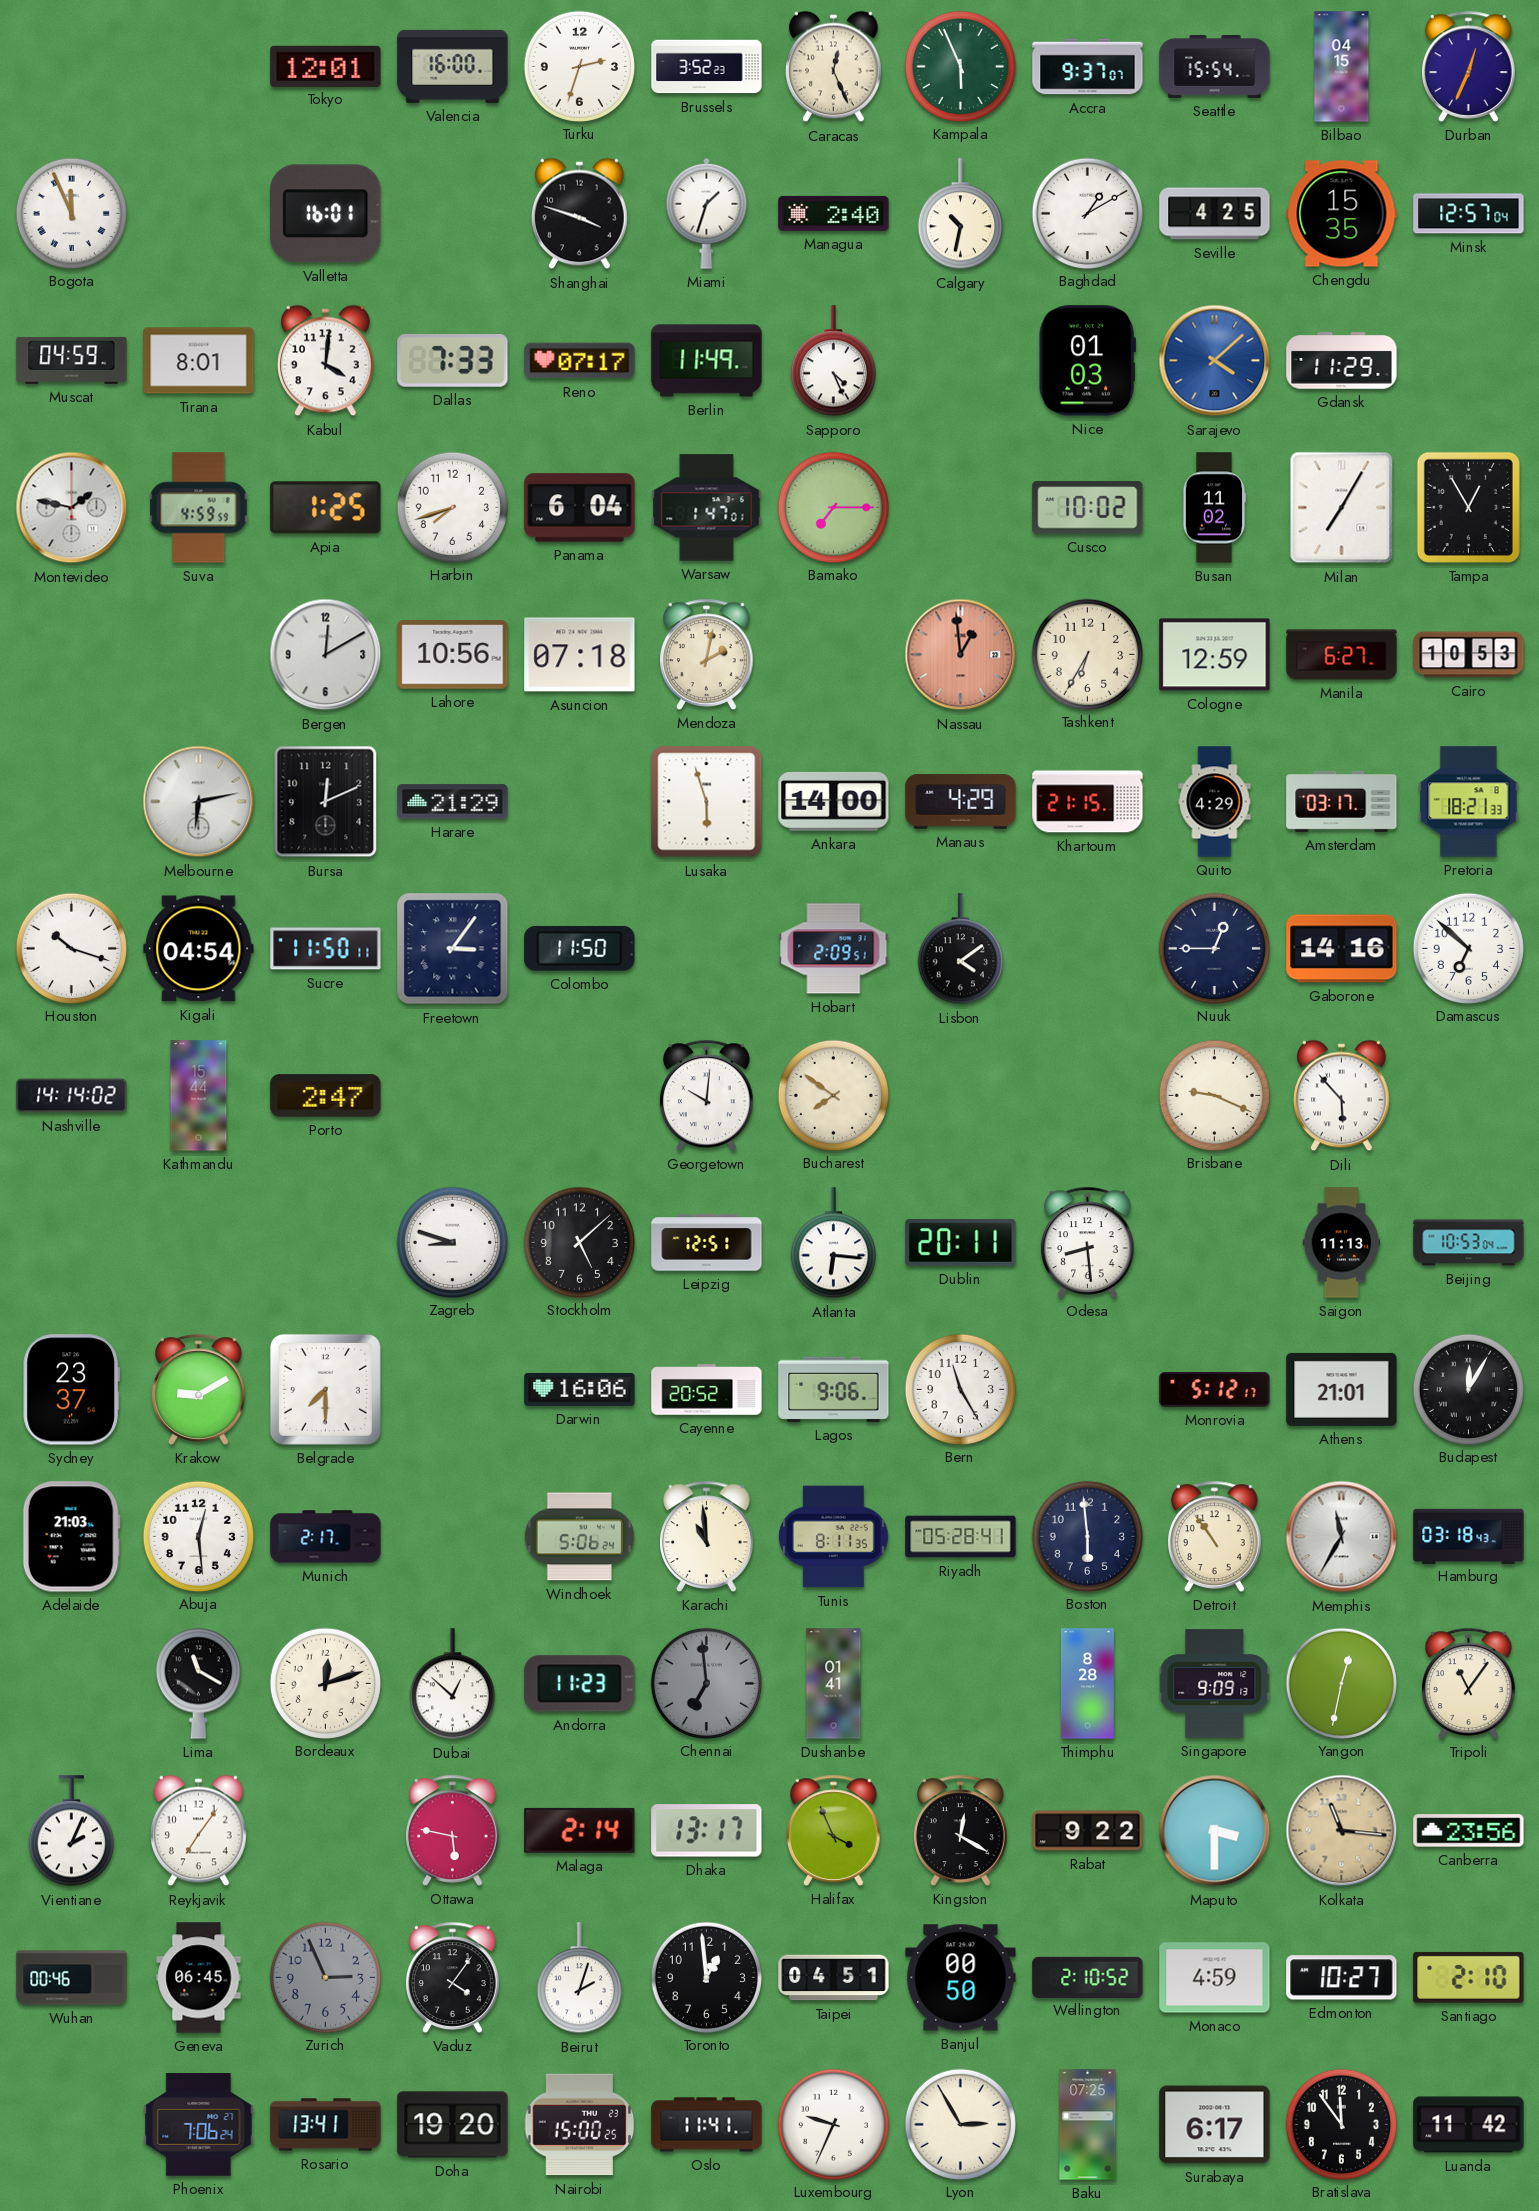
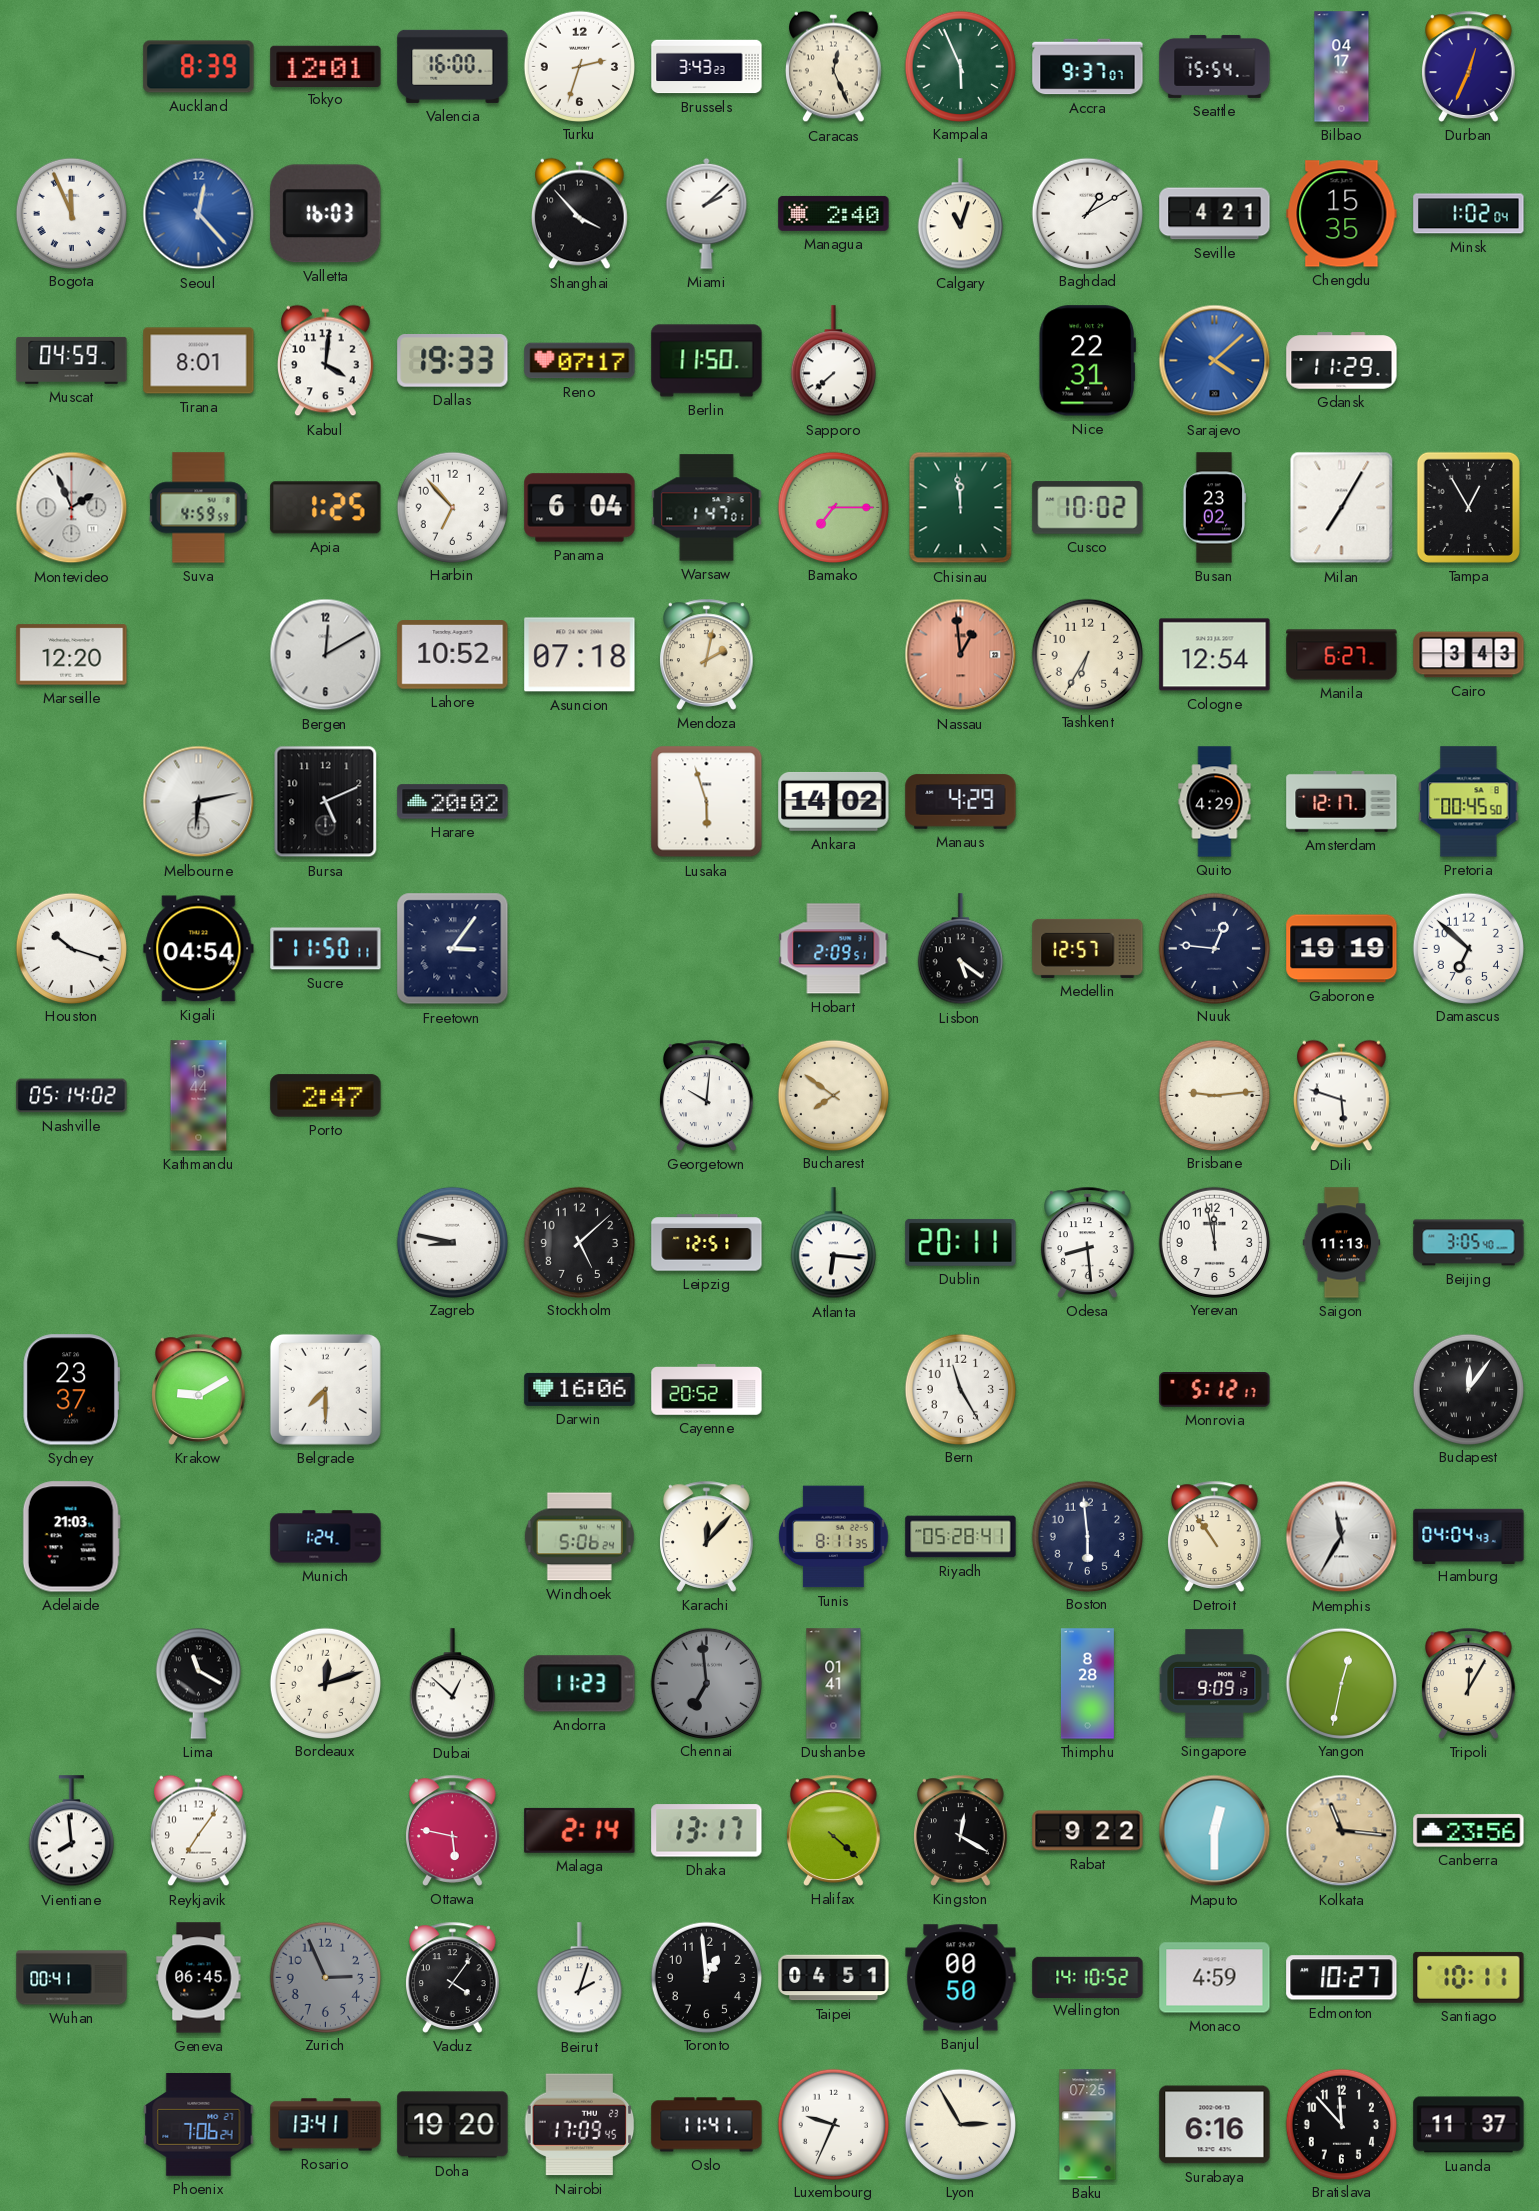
Auckland: none -> 8:39 (199, 67)
Brussels: 3:52 -> 3:43 (707, 67)
Bilbao: 04:15 -> 04:17 (1342, 67)
Seoul: none -> 12:23 (199, 214)
Valletta: 16:01 -> 16:03 (326, 214)
Shanghai: 3:48 -> 3:53 (580, 214)
Miami: 1:33 -> 2:08 (707, 213)
Calgary: 10:32 -> 11:03 (960, 214)
Seville: 4:25 -> 4:21 (1215, 214)
Minsk: 12:57 -> 1:02 (1469, 214)
Dallas: 7:33 -> 19:33 (453, 361)
Berlin: 11:49 -> 11:50 (707, 361)
Sapporo: 4:26 -> 7:38 (833, 361)
Nice: 01:03 -> 22:31 (1087, 361)
Montevideo: 1:47 -> 1:56 (72, 508)
Harbin: 7:42 -> 6:53 (452, 507)
Chisinau: none -> 11:59 (961, 508)
Busan: 11:02 -> 23:02 (1213, 508)
Marseille: none -> 12:20 (72, 655)
Lahore: 10:56 -> 10:52 (453, 655)
Cologne: 12:59 -> 12:54 (1215, 655)
Cairo: 10:53 -> 3:43 (1469, 655)
Bursa: 12:11 -> 5:11 (326, 802)
Harare: 21:29 -> 20:02 (453, 802)
Ankara: 14:00 -> 14:02 (834, 801)
Khartoum: 21:15 -> none (1088, 802)
Amsterdam: 03:17 -> 12:17 (1342, 801)
Pretoria: 18:21 -> 00:45 (1469, 802)
Colombo: 11:50 -> none (580, 948)
Lisbon: 4:09 -> 5:21 (960, 949)
Medellin: none -> 12:57 (1088, 948)
Nuuk: 12:45 -> 12:46 (1214, 948)
Gaborone: 14:16 -> 19:19 (1342, 949)
Nashville: 14:14 -> 05:14 (72, 1096)
Brisbane: 9:19 -> 9:14 (1214, 1095)
Dili: 5:53 -> 5:48 (1342, 1096)
Zagreb: 8:48 -> 8:47 (452, 1242)
Yerevan: none -> 11:58 (1214, 1242)
Beijing: 10:53 -> 3:05 (1469, 1243)
Lagos: 9:06 -> none (834, 1389)
Athens: 21:01 -> none (1342, 1389)
Budapest: 12:05 -> 12:06 (1468, 1389)
Abuja: 12:29 -> none (198, 1536)
Munich: 2:17 -> 1:24 (326, 1537)
Karachi: 10:59 -> 12:07 (707, 1536)
Hamburg: 03:18 -> 04:04 (1469, 1536)
Tripoli: 11:06 -> 12:05 (1469, 1683)
Vientiane: 2:04 -> 7:59 (71, 1831)
Halifax: 3:56 -> 4:22 (834, 1830)
Maputo: 3:30 -> 12:30 (1215, 1831)
Wuhan: 00:46 -> 00:41 (72, 1978)
Wellington: 2:10 -> 14:10 (1088, 1977)
Santiago: 2:10 -> 10:11 (1469, 1977)
Nairobi: 15:00 -> 17:09 (580, 2125)
Surabaya: 6:17 -> 6:16 (1215, 2125)
Bratislava: 11:54 -> 11:53 (1341, 2124)
Luanda: 11:42 -> 11:37 (1469, 2125)
